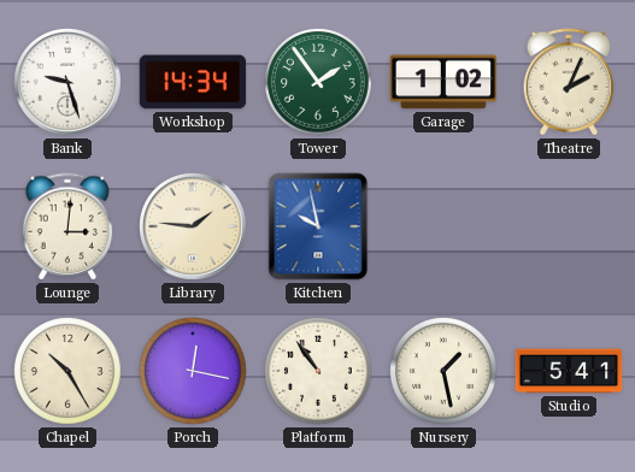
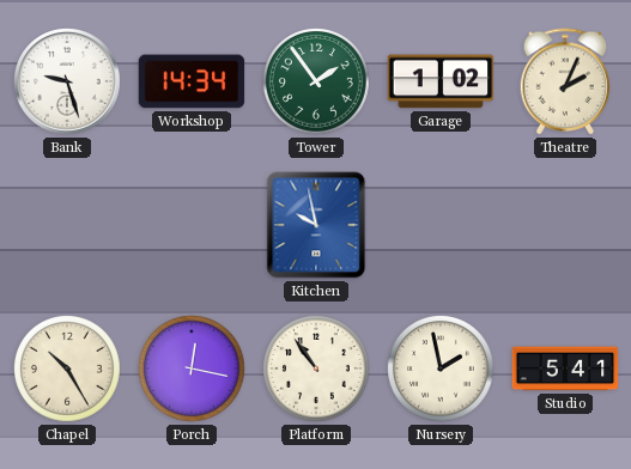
Lounge: 3:01 -> none (67, 226)
Library: 1:46 -> none (194, 228)
Nursery: 1:28 -> 1:58 (442, 370)
